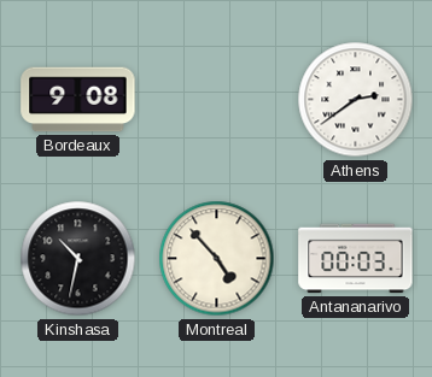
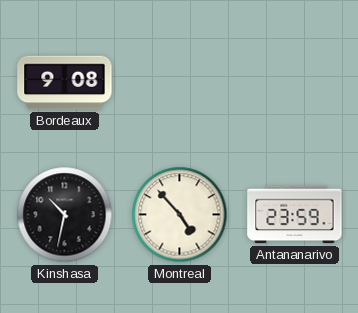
Athens: 2:39 -> none (356, 100)
Antananarivo: 00:03 -> 23:59 (295, 215)
